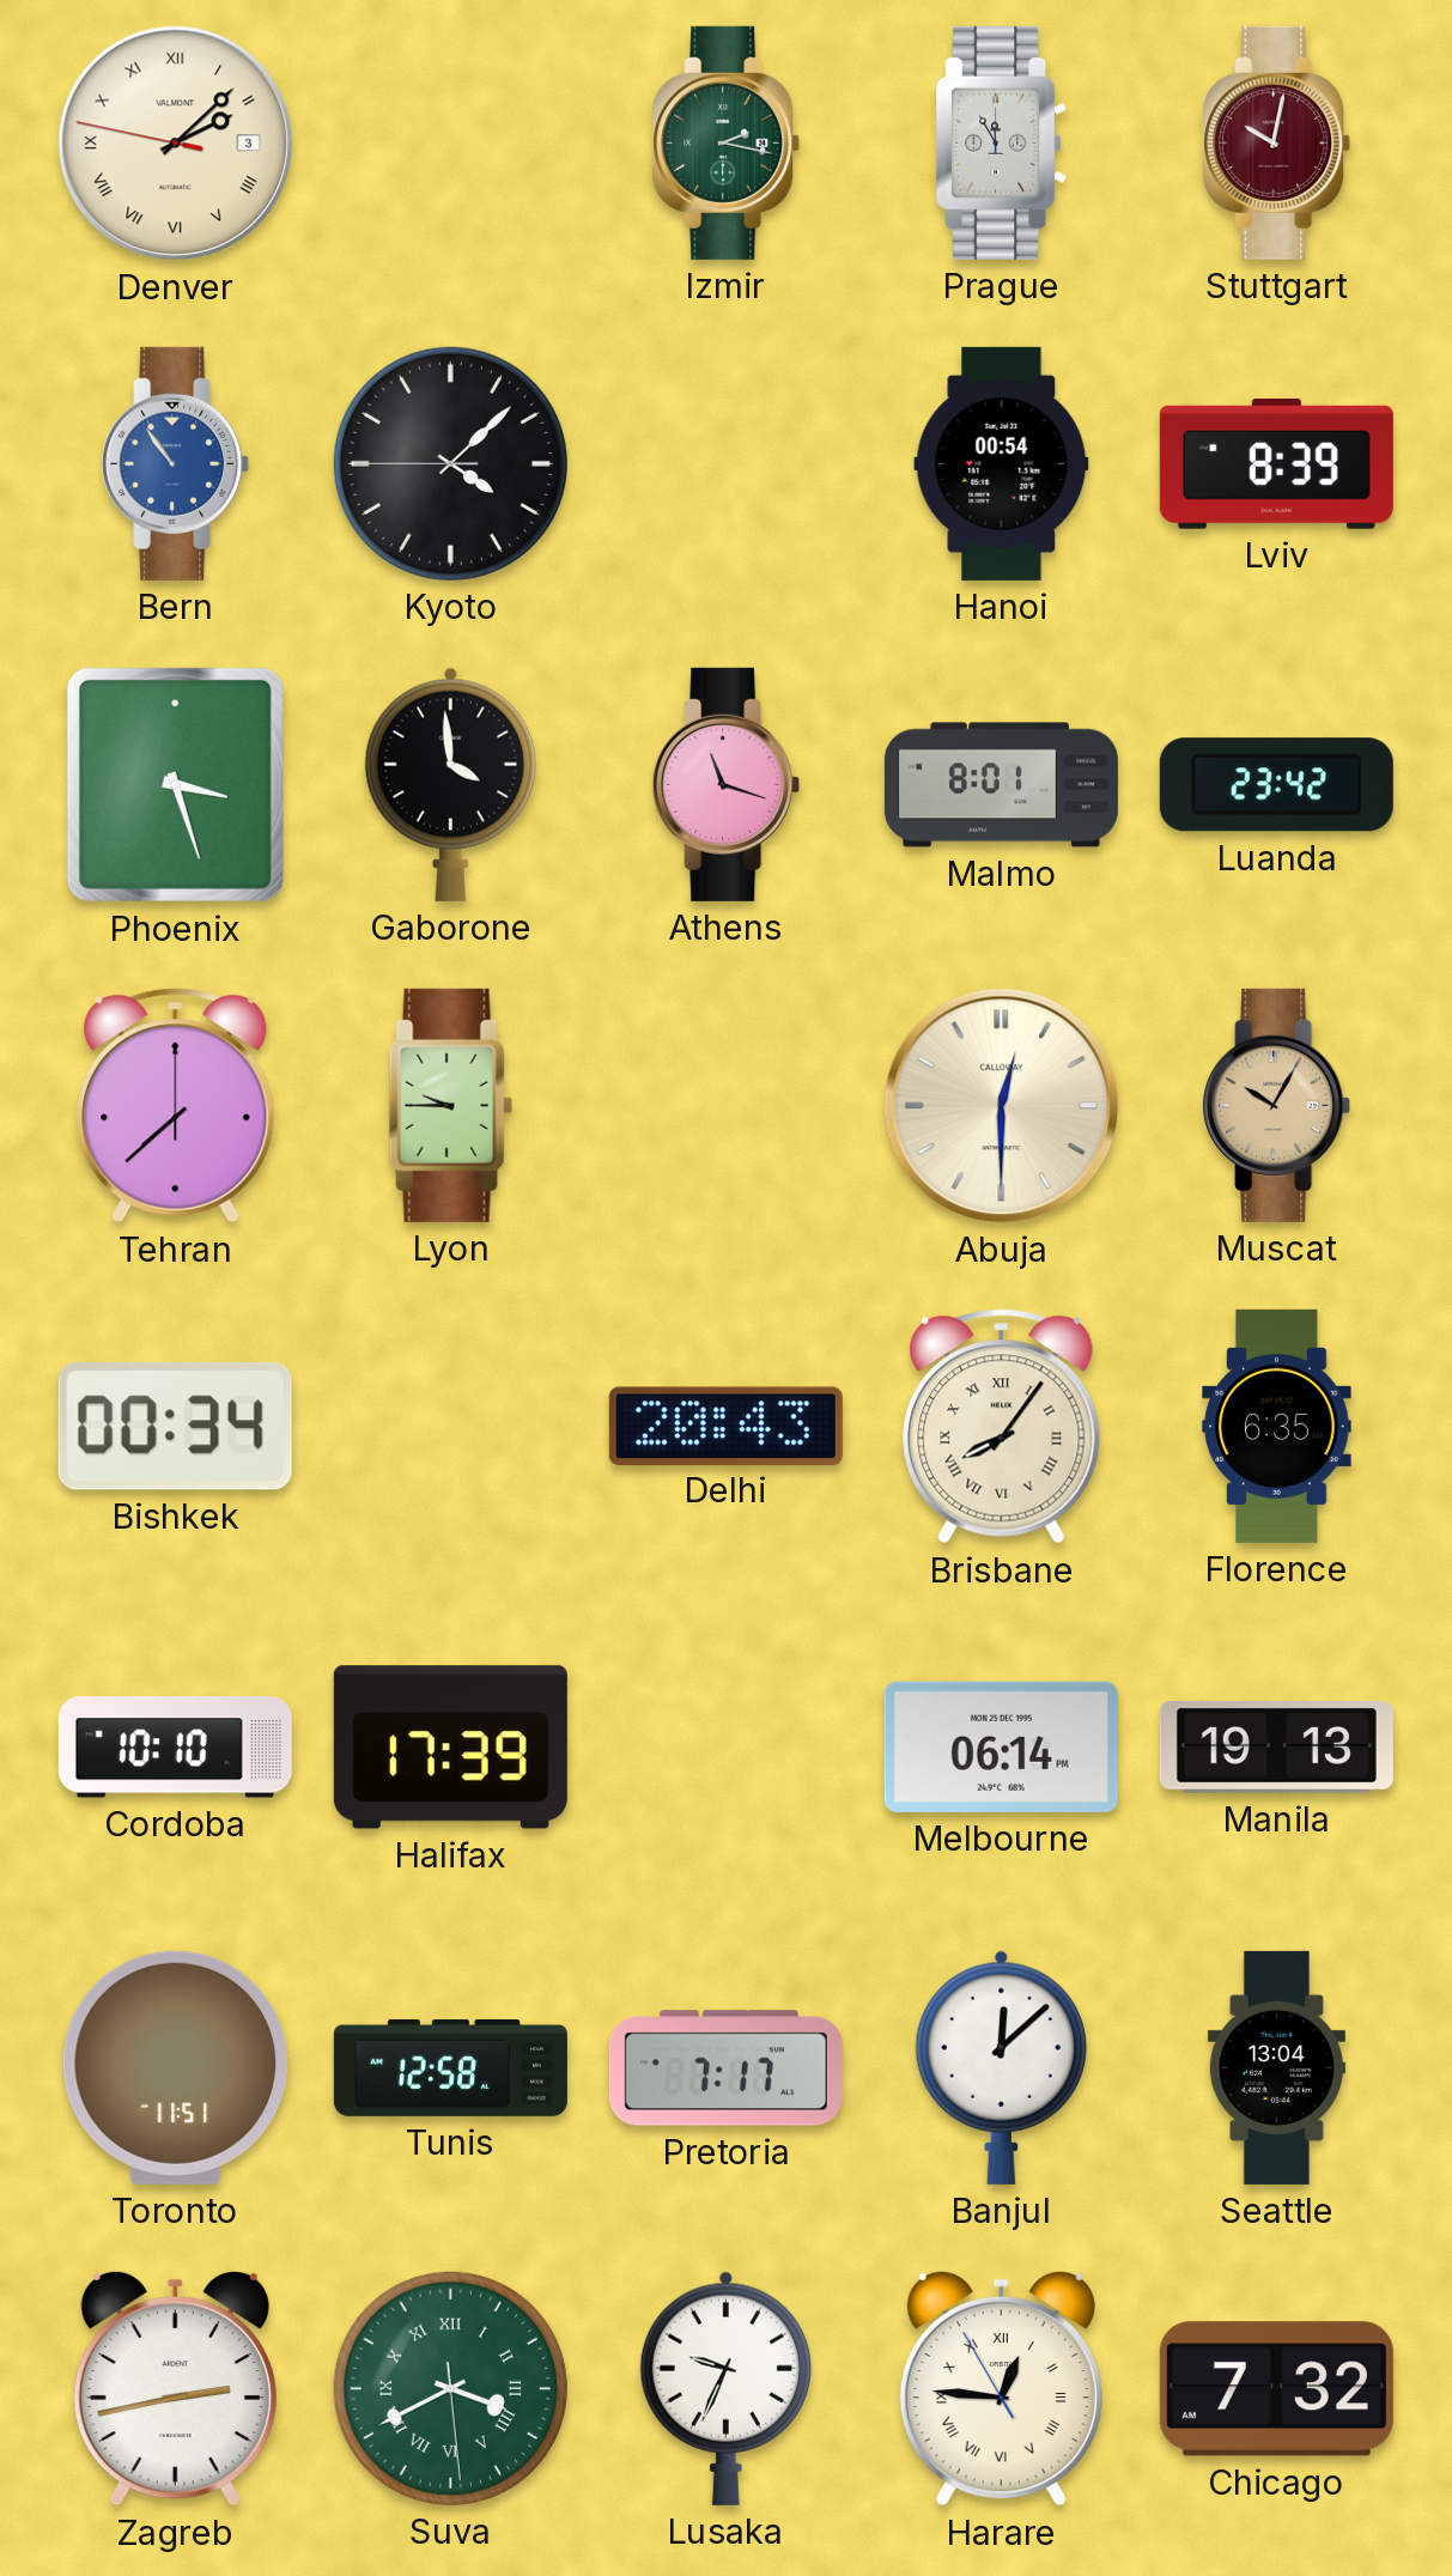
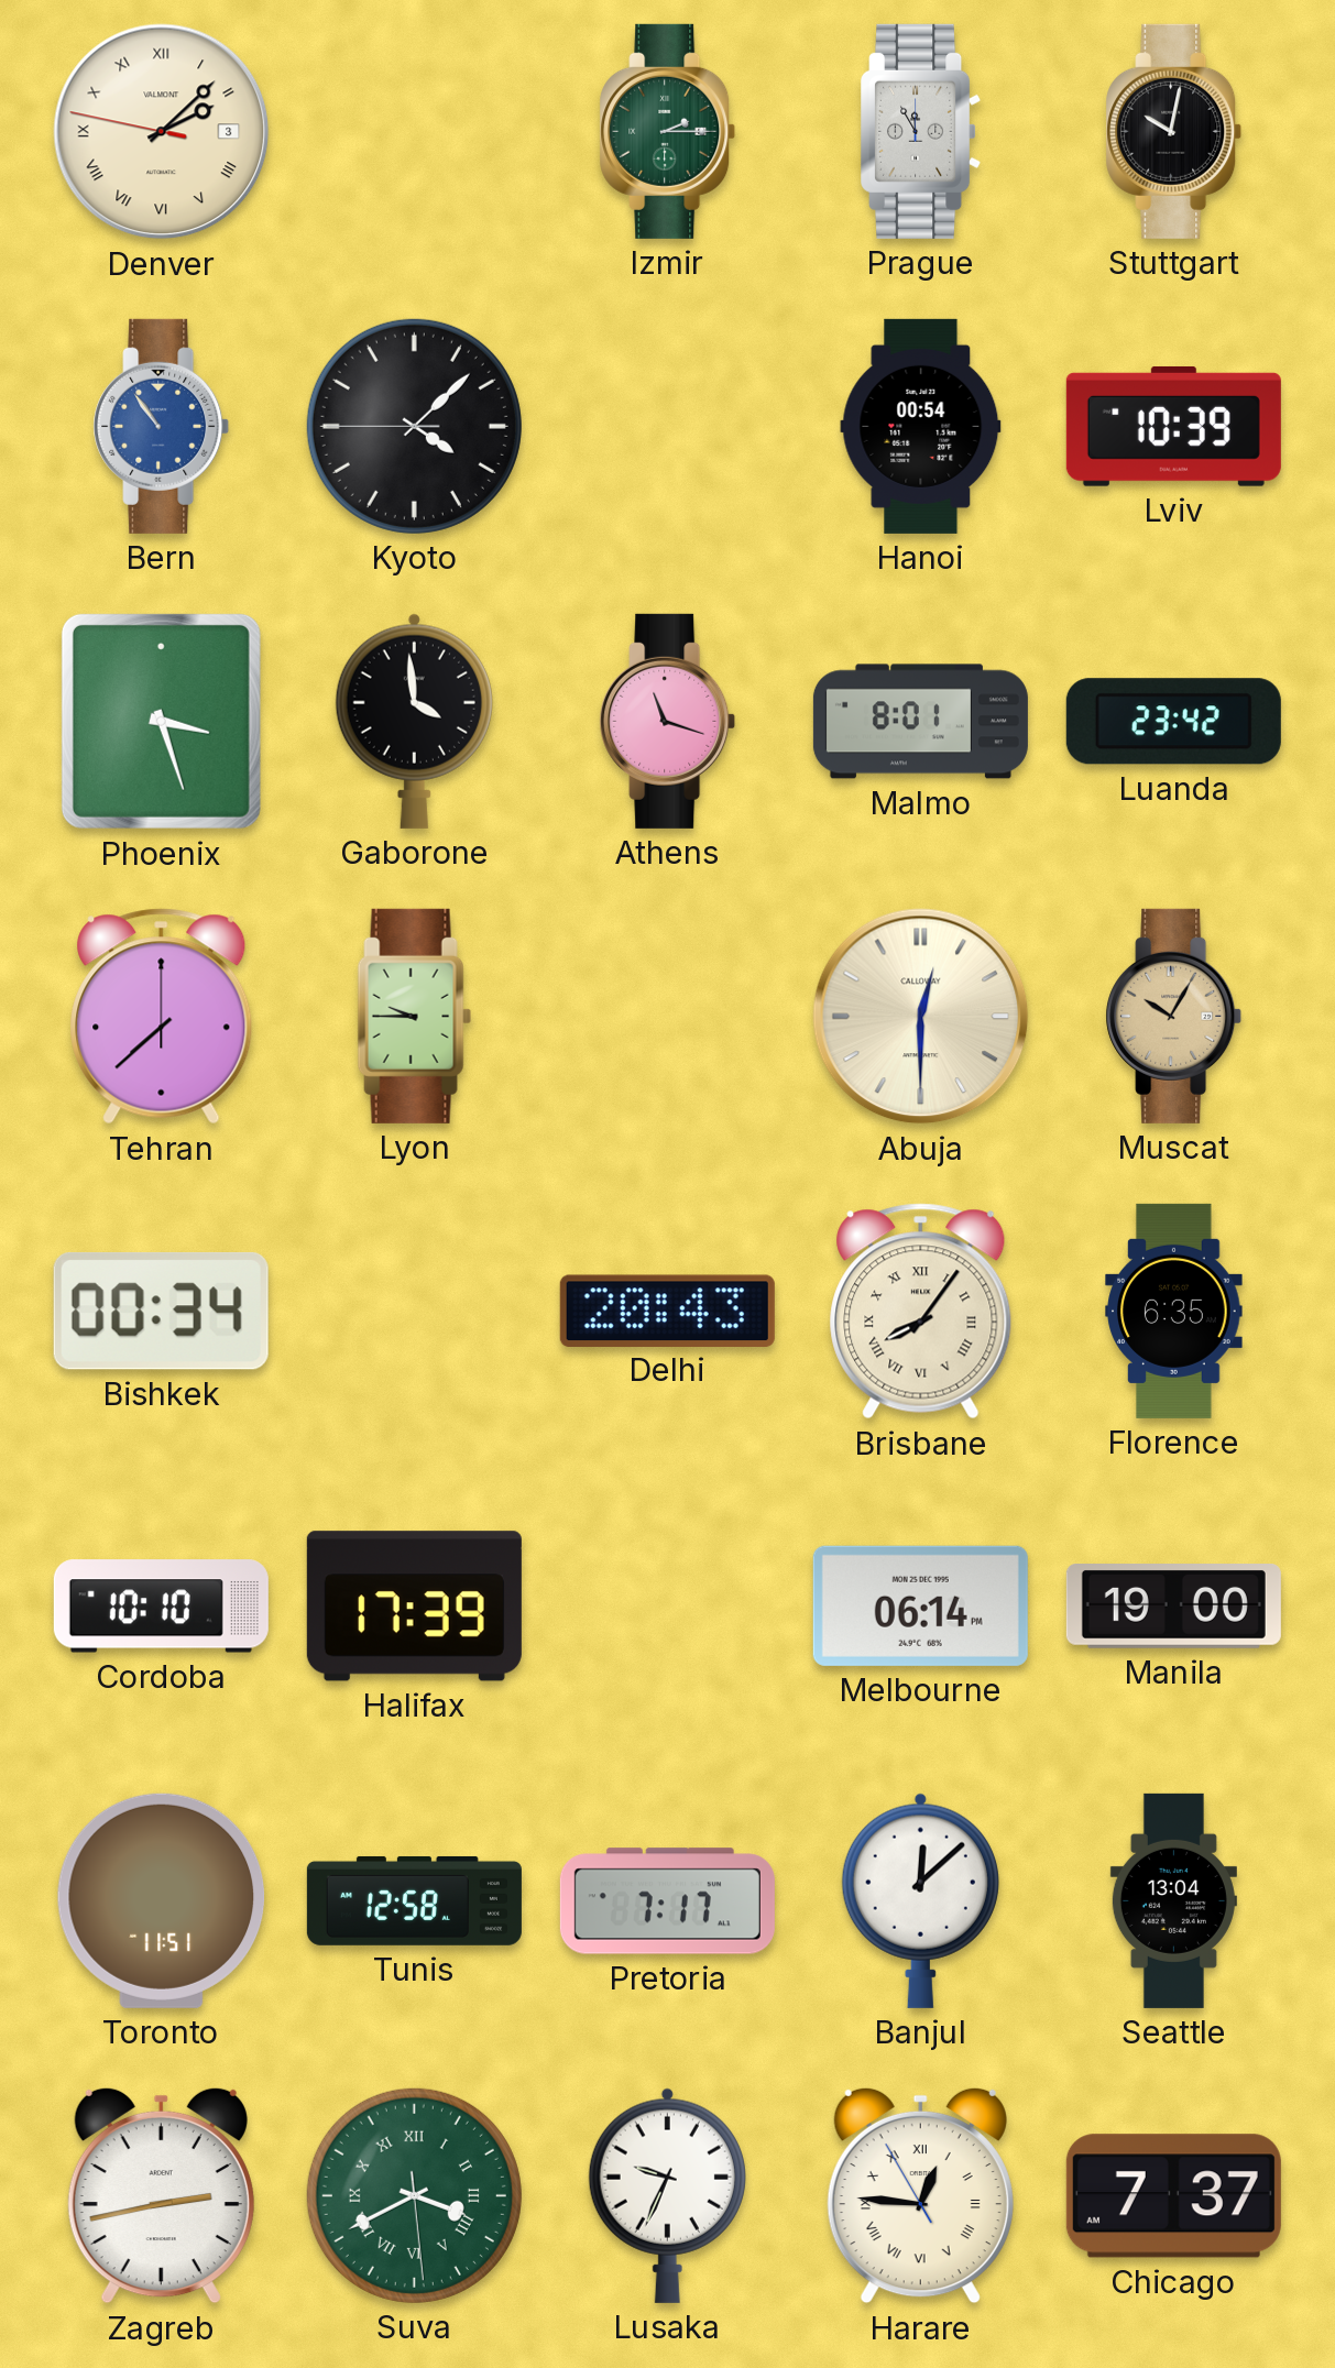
Izmir: 2:17 -> 2:15 (668, 131)
Stuttgart dial: burgundy -> black (1174, 131)
Lviv: 8:39 -> 10:39 (1173, 426)
Manila: 19:13 -> 19:00 (1173, 1607)
Chicago: 7:32 -> 7:37 (1173, 2196)
